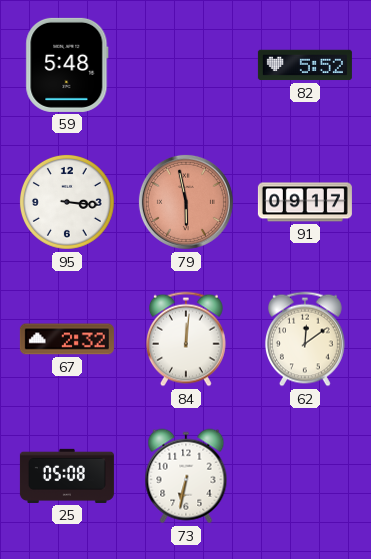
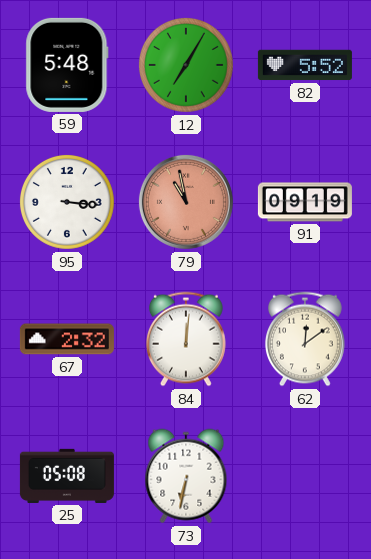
12: none -> 7:05 (186, 65)
79: 5:58 -> 10:58 (186, 202)
91: 09:17 -> 09:19 (305, 202)
